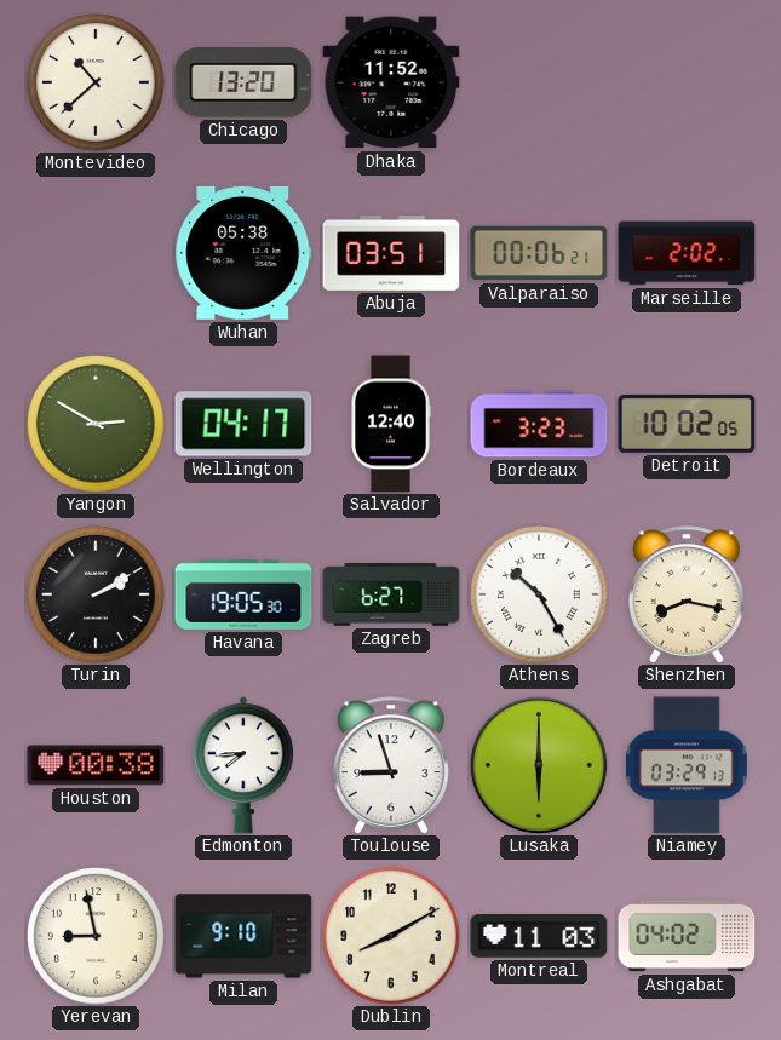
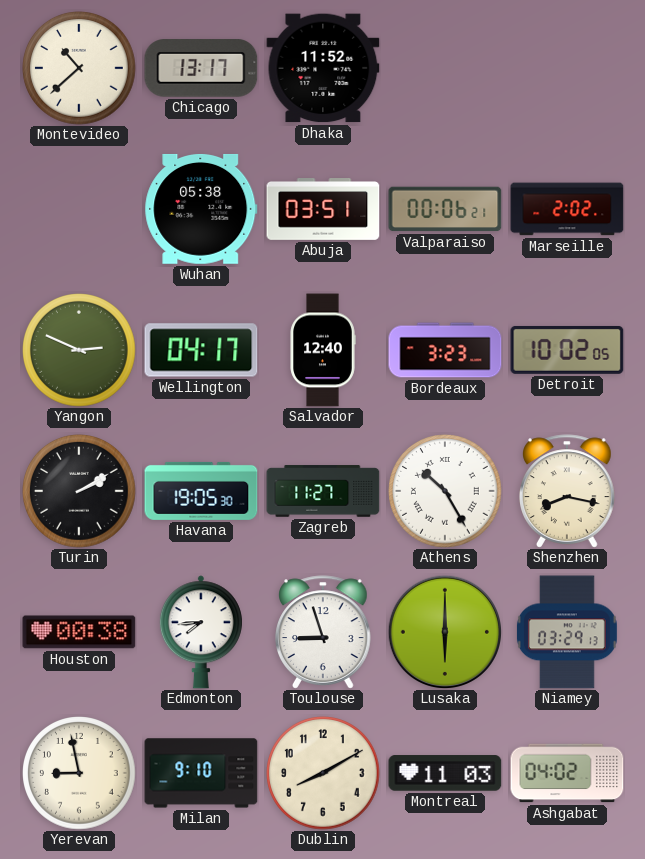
Chicago: 13:20 -> 13:17 (201, 68)
Yangon: 2:50 -> 2:49 (79, 350)
Zagreb: 6:27 -> 11:27 (323, 491)
